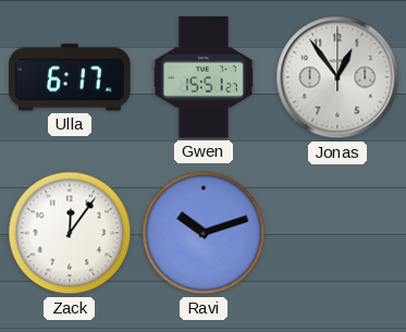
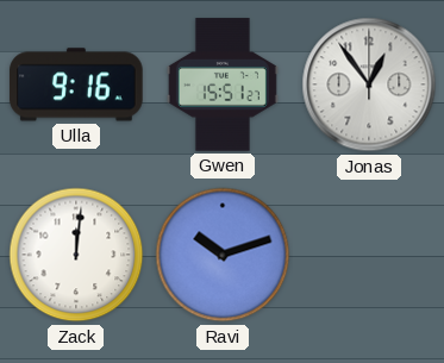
Ulla: 6:17 -> 9:16 (76, 85)
Zack: 12:06 -> 12:01 (76, 255)
